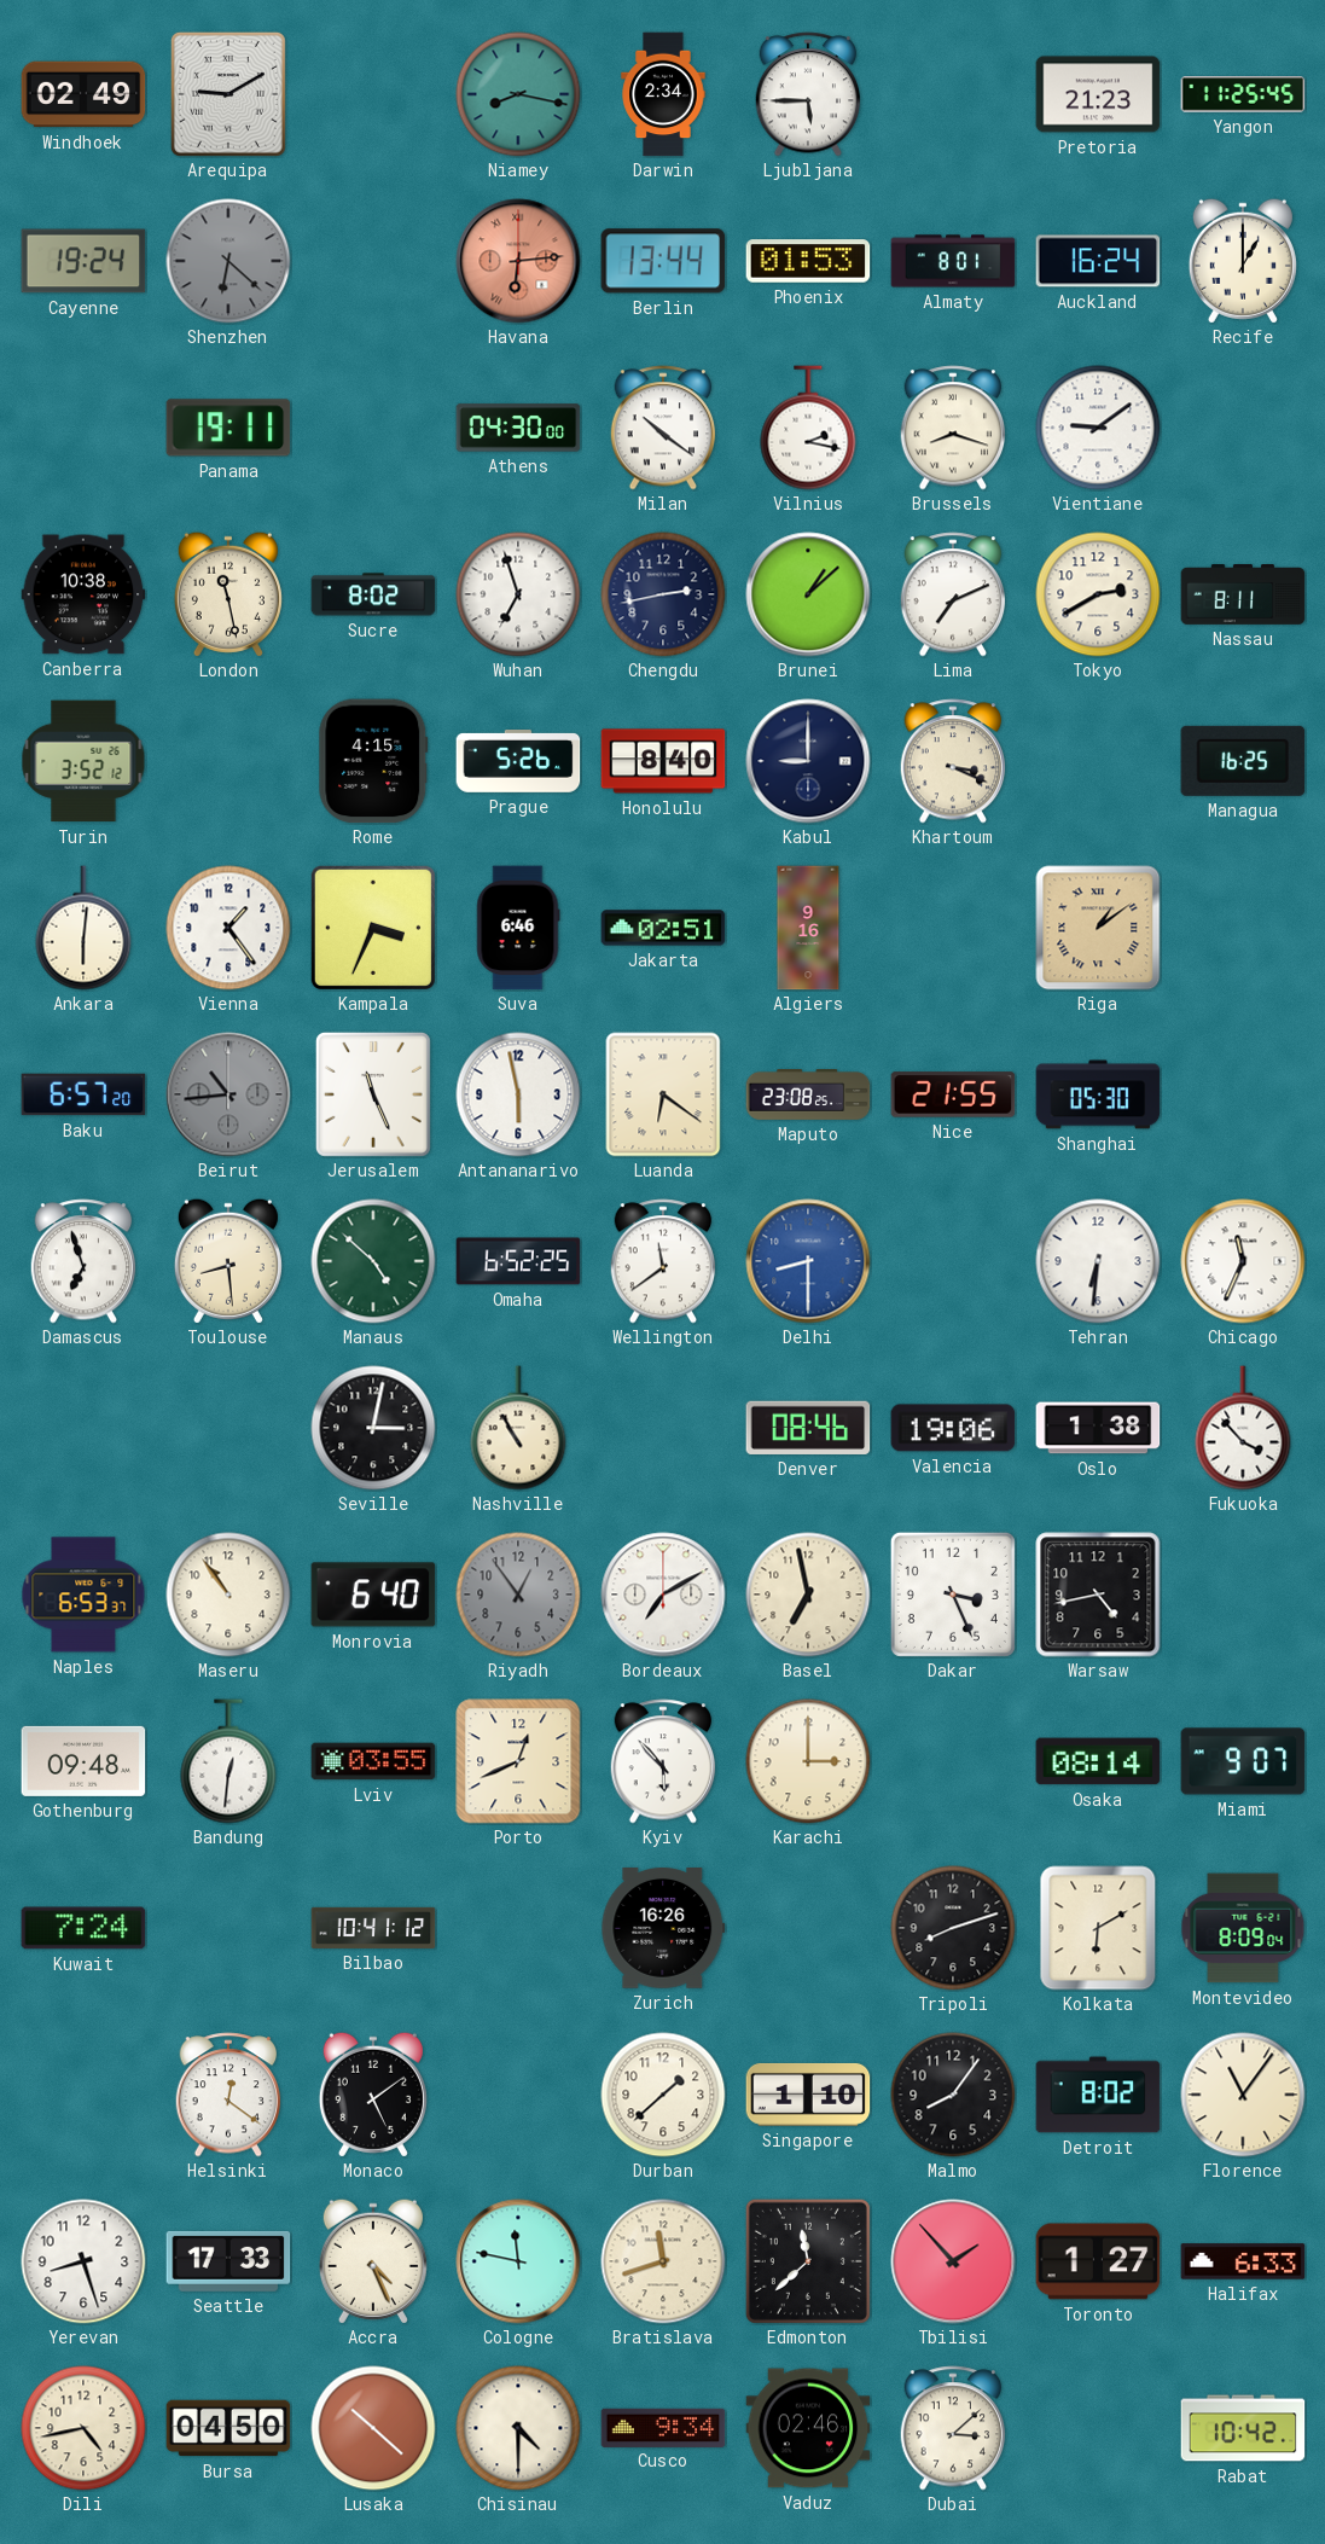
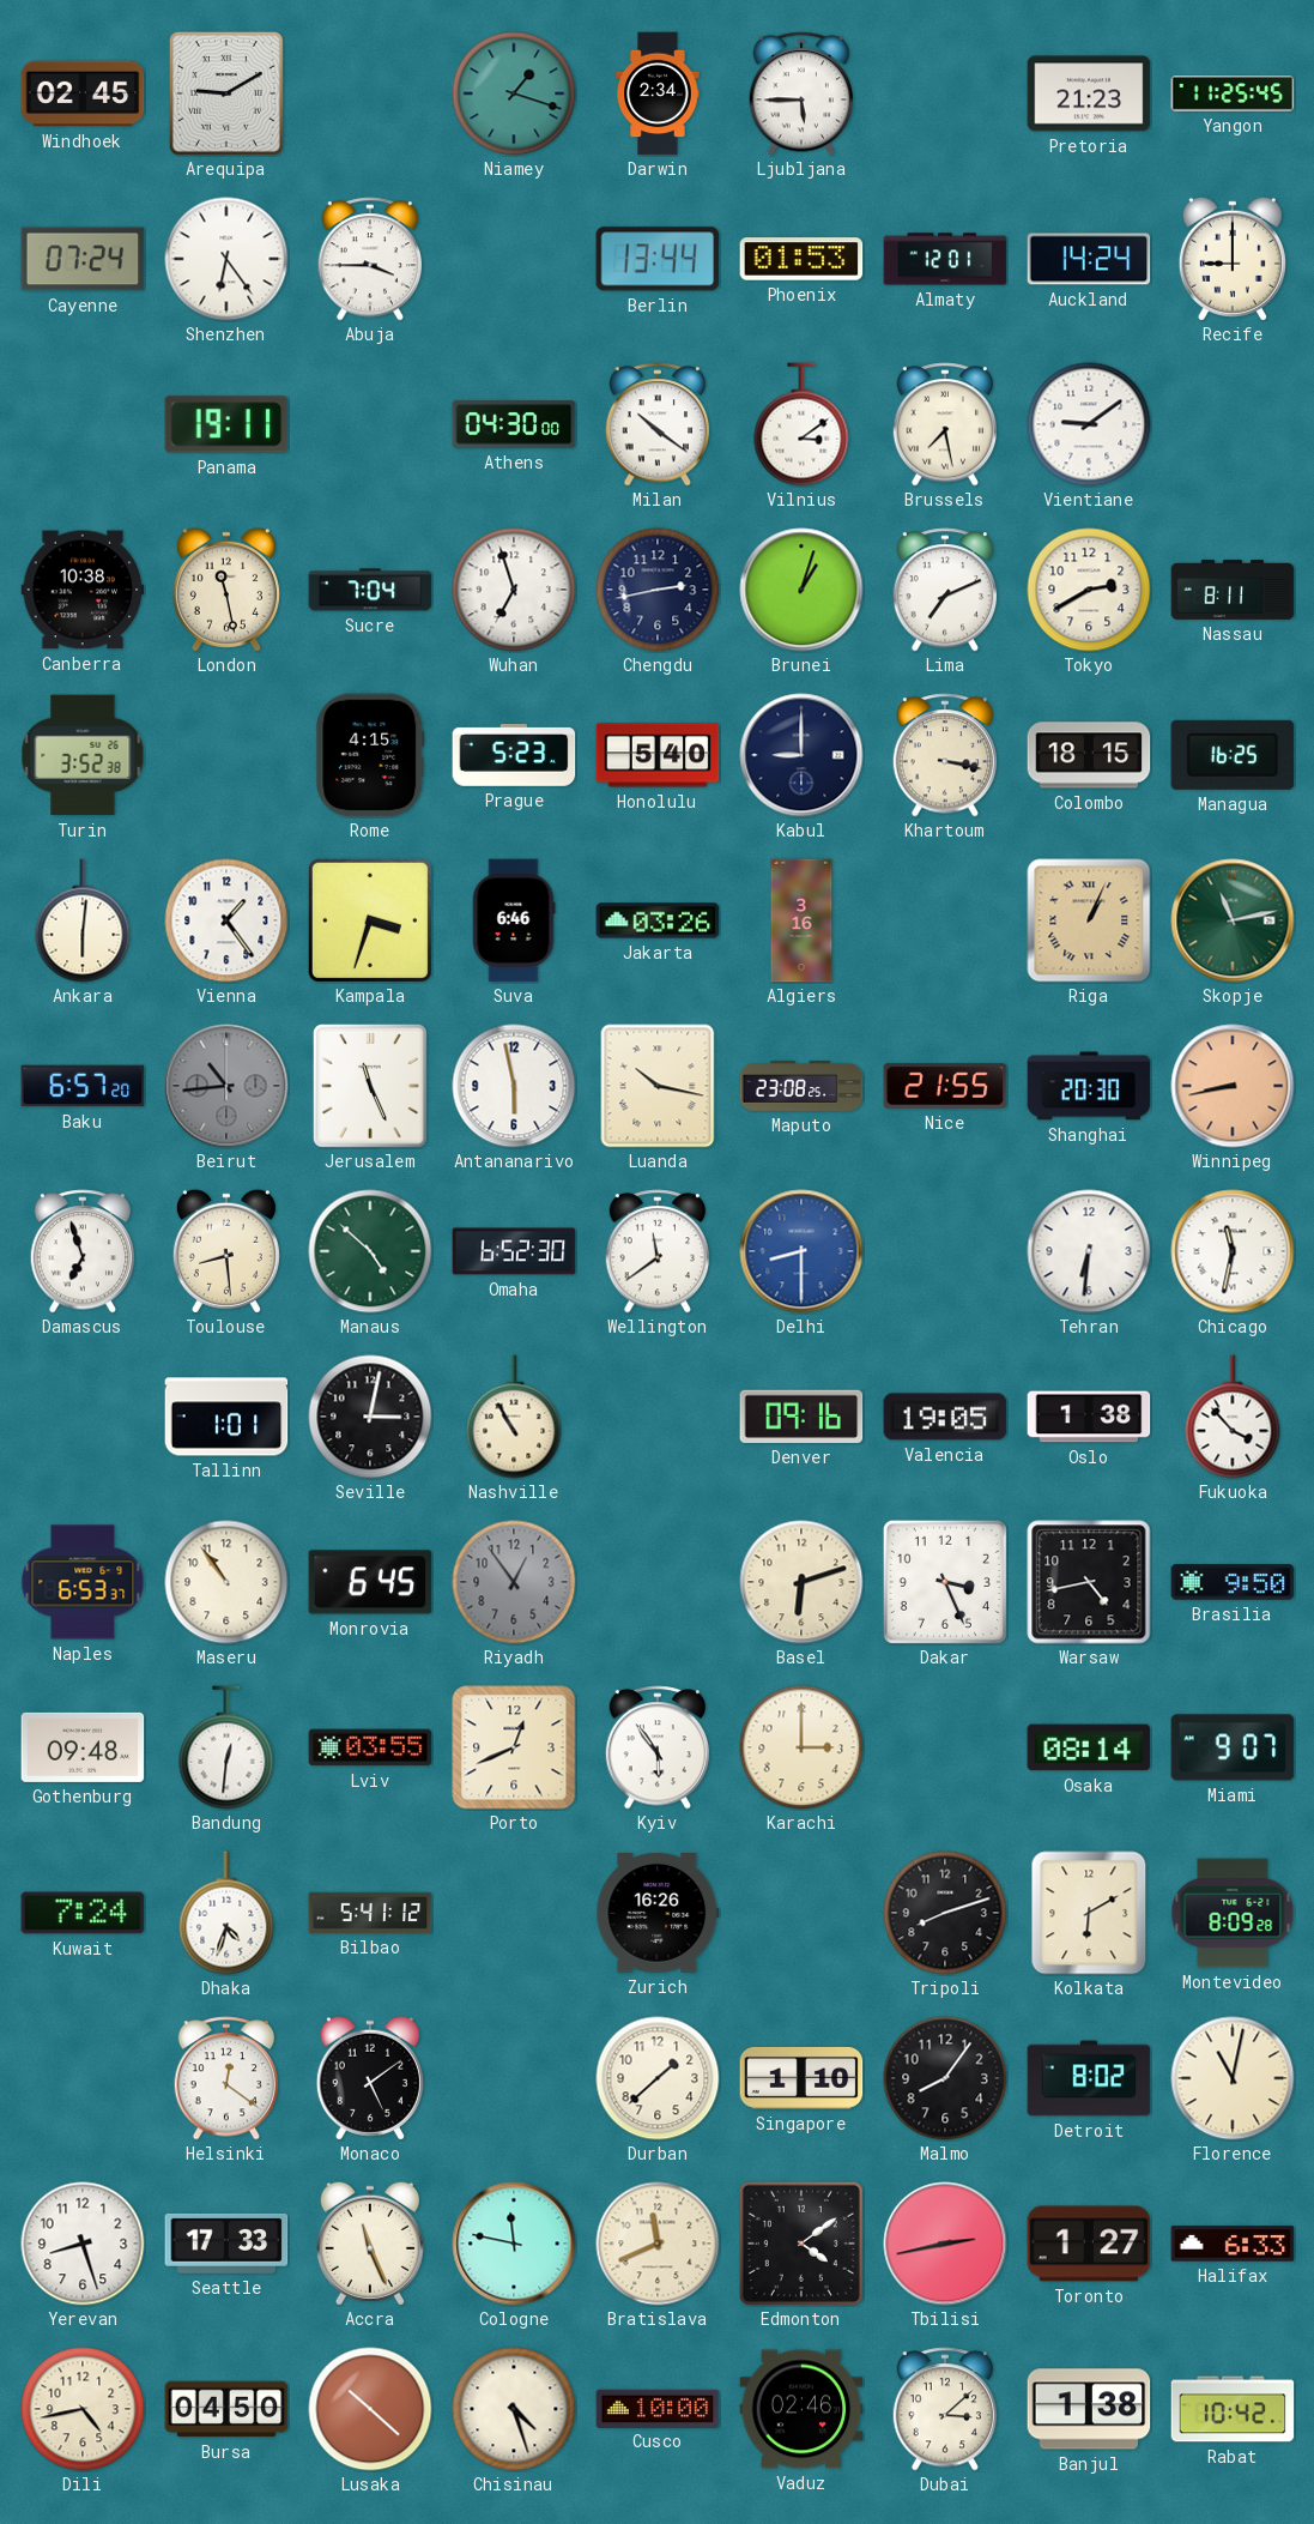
Windhoek: 02:49 -> 02:45 (83, 93)
Niamey: 8:17 -> 1:18 (514, 93)
Cayenne: 19:24 -> 07:24 (83, 259)
Shenzhen: 6:22 -> 6:24 (226, 259)
Shenzhen dial: grey -> white (226, 259)
Abuja: none -> 3:45 (370, 259)
Havana: 6:14 -> none (518, 261)
Almaty: 8:01 -> 12:01 (945, 259)
Auckland: 16:24 -> 14:24 (1089, 259)
Recife: 1:00 -> 9:00 (1233, 259)
Vilnius: 2:17 -> 3:09 (801, 424)
Brussels: 8:18 -> 7:28 (945, 424)
Sucre: 8:02 -> 7:04 (370, 590)
Brunei: 1:08 -> 1:03 (801, 590)
Turin: 3:52:12 -> 3:52:38 (83, 755)
Prague: 5:26 -> 5:23 (514, 756)
Honolulu: 8:40 -> 5:40 (658, 755)
Khartoum: 3:19 -> 3:17 (945, 755)
Colombo: none -> 18:15 (1089, 755)
Kampala: 3:34 -> 3:33 (370, 920)
Jakarta: 02:51 -> 03:26 (658, 920)
Algiers: 9:16 -> 3:16 (801, 920)
Riga: 1:09 -> 1:04 (1089, 920)
Skopje: none -> 11:13 (1233, 920)
Luanda: 6:21 -> 10:17 (658, 1086)
Shanghai: 05:30 -> 20:30 (1089, 1086)
Winnipeg: none -> 8:43 (1233, 1086)
Omaha: 6:52:25 -> 6:52:30 (514, 1251)
Chicago: 11:34 -> 11:32 (1233, 1251)
Tallinn: none -> 1:01 (226, 1417)
Denver: 08:46 -> 09:16 (801, 1417)
Valencia: 19:06 -> 19:05 (945, 1417)
Monrovia: 6:40 -> 6:45 (370, 1582)
Bordeaux: 7:10 -> none (663, 1595)
Basel: 6:58 -> 6:12 (801, 1582)
Brasilia: none -> 9:50 (1233, 1582)
Kyiv: 5:53 -> 5:54 (658, 1747)
Dhaka: none -> 4:33 (226, 1913)
Bilbao: 10:41 -> 5:41 (370, 1913)
Montevideo: 8:09:04 -> 8:09:28 (1233, 1913)
Florence: 11:06 -> 11:02 (1233, 2078)
Accra: 4:26 -> 11:26 (370, 2244)
Bratislava: 11:42 -> 11:41 (658, 2244)
Edmonton: 11:38 -> 4:09 (801, 2244)
Tbilisi: 1:53 -> 2:43 (945, 2244)
Chisinau: 4:30 -> 4:27 (514, 2409)
Cusco: 9:34 -> 10:00 (658, 2408)
Banjul: none -> 1:38 (1089, 2409)
